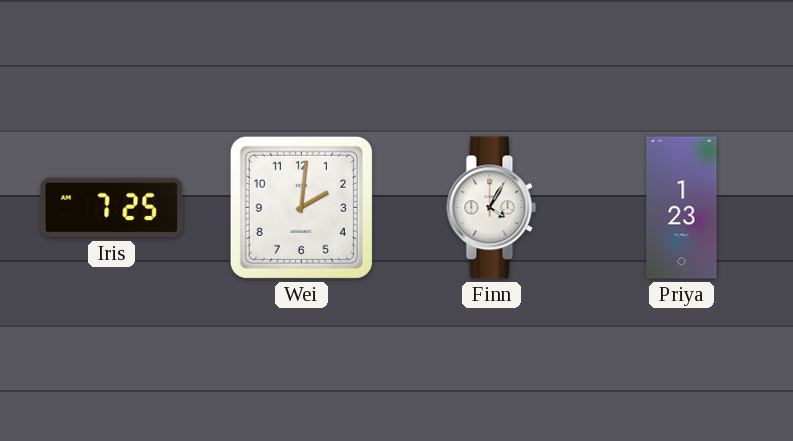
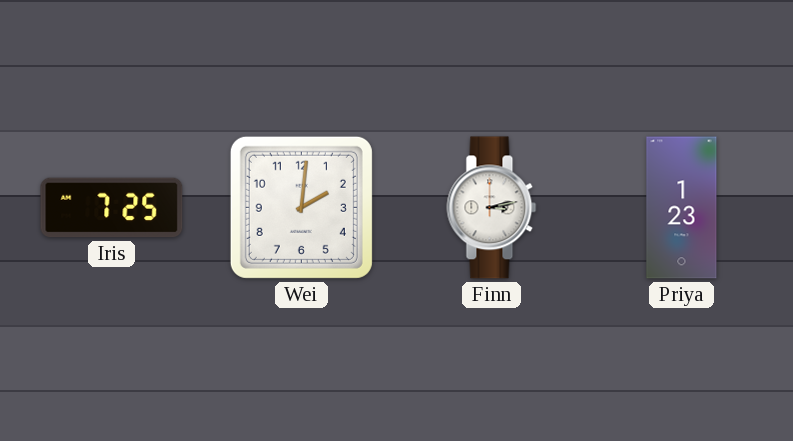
Finn: 4:05 -> 3:13 (492, 208)
